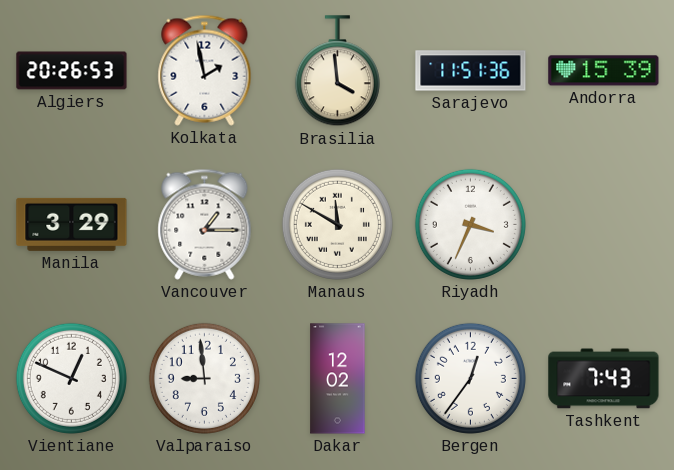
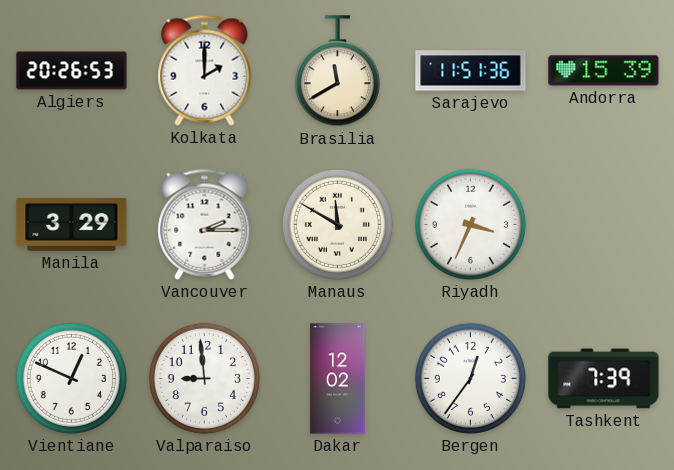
Kolkata: 1:58 -> 2:00 (205, 70)
Brasilia: 3:59 -> 11:40 (337, 71)
Vancouver: 1:15 -> 2:15 (205, 224)
Tashkent: 7:43 -> 7:39 (604, 379)
